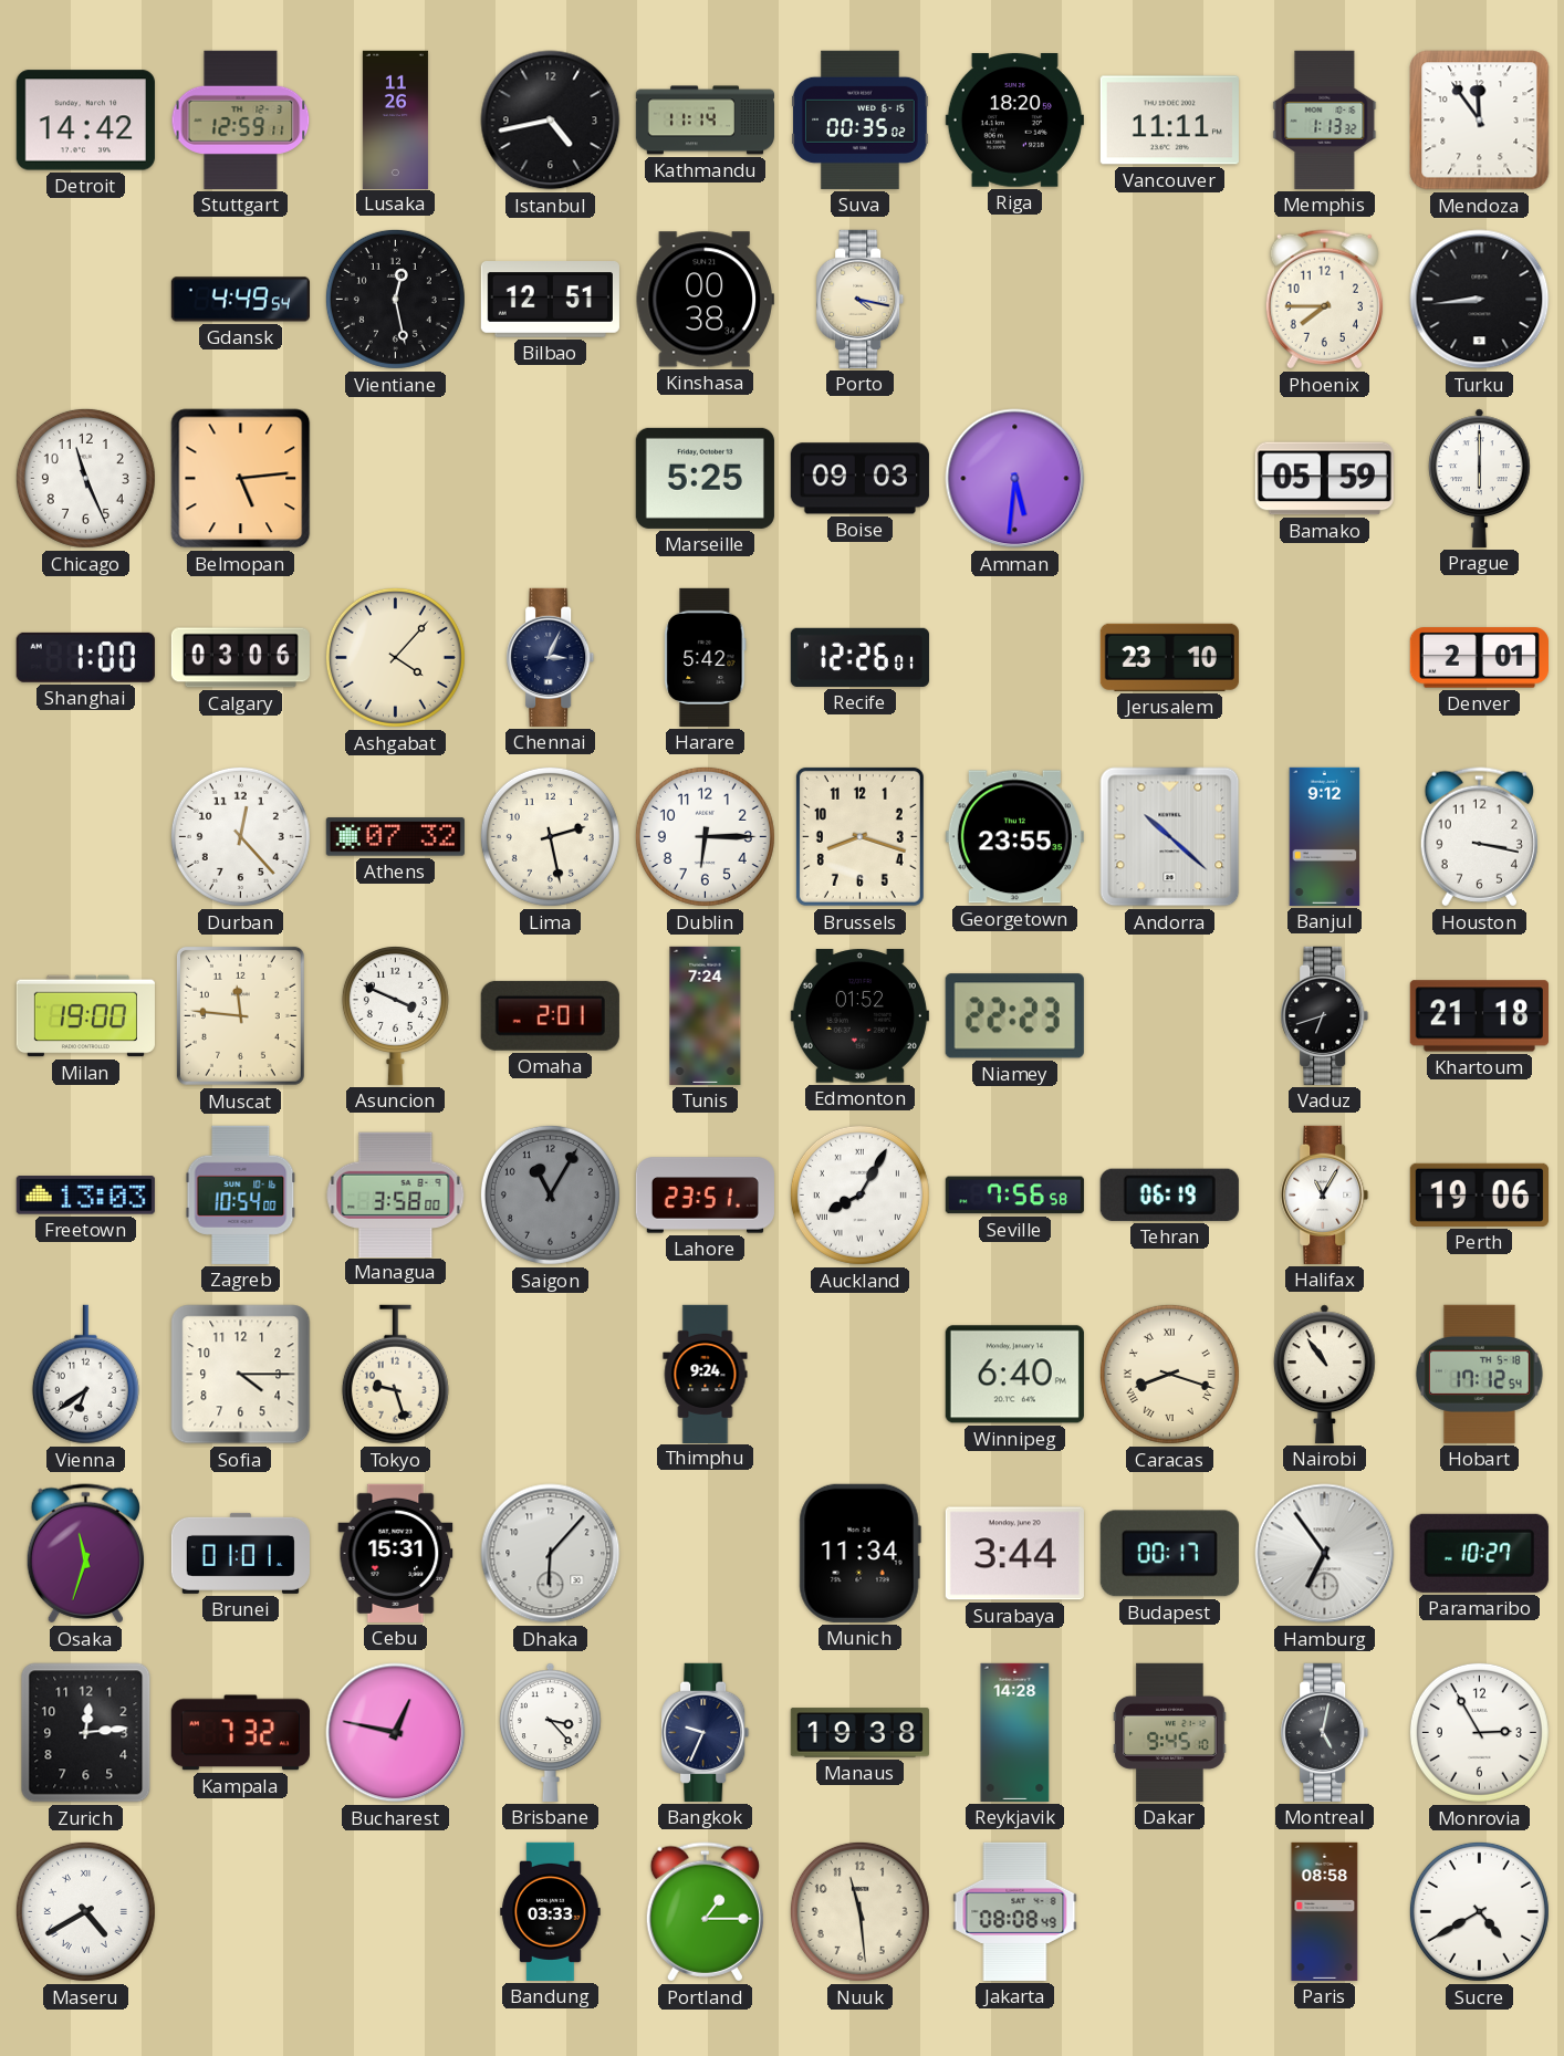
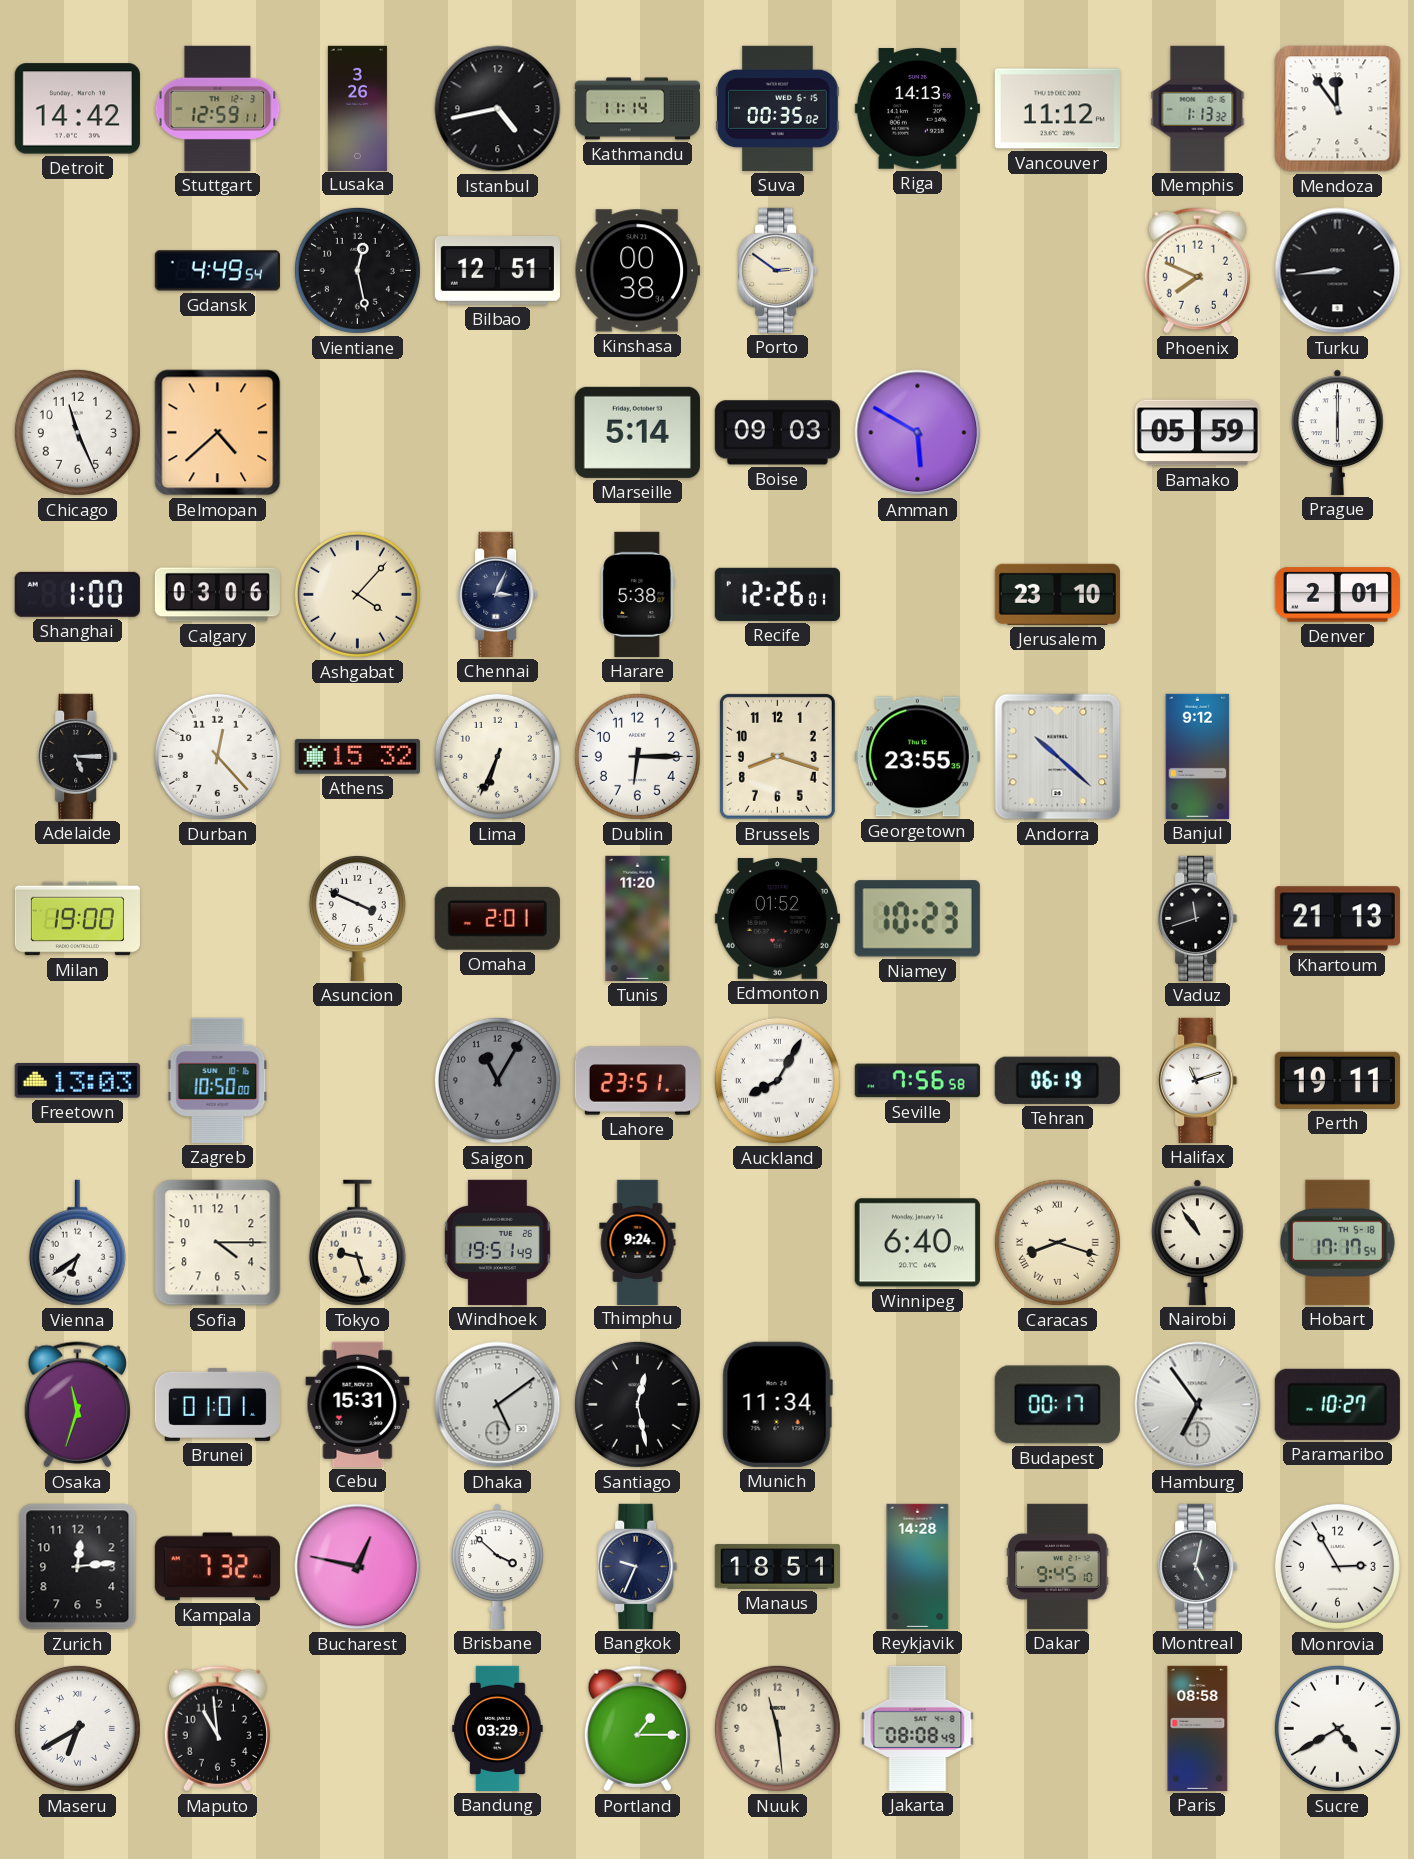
Lusaka: 11:26 -> 3:26 (357, 108)
Riga: 18:20 -> 14:13 (917, 109)
Vancouver: 11:11 -> 11:12 (1057, 109)
Porto: 4:17 -> 2:51 (778, 270)
Phoenix: 7:45 -> 7:49 (1197, 271)
Belmopan: 5:14 -> 4:38 (218, 433)
Marseille: 5:25 -> 5:14 (637, 432)
Amman: 5:31 -> 5:50 (918, 433)
Harare: 5:42 -> 5:38 (638, 594)
Adelaide: none -> 5:15 (78, 756)
Athens: 07:32 -> 15:32 (357, 757)
Lima: 2:28 -> 6:34 (497, 756)
Houston: 3:17 -> none (1479, 837)
Muscat: 11:46 -> none (240, 1015)
Tunis: 7:24 -> 11:20 (638, 918)
Niamey: 22:23 -> 10:23 (917, 919)
Vaduz: 6:42 -> 11:42 (1198, 918)
Khartoum: 21:18 -> 21:13 (1337, 919)
Zagreb: 10:54 -> 10:50 (218, 1080)
Managua: 3:58 -> none (396, 1194)
Halifax: 11:05 -> 11:12 (1198, 1080)
Perth: 19:06 -> 19:11 (1337, 1080)
Windhoek: none -> 19:51 (497, 1242)
Hobart: 17:12 -> 17:17 (1337, 1242)
Dhaka: 6:07 -> 5:09 (498, 1405)
Santiago: none -> 12:28 (637, 1404)
Surabaya: 3:44 -> none (1014, 1554)
Brisbane: 3:23 -> 3:52 (498, 1566)
Manaus: 19:38 -> 18:51 (777, 1567)
Maseru: 4:40 -> 6:40 (77, 1728)
Maputo: none -> 10:59 (217, 1729)
Bandung: 03:33 -> 03:29 (498, 1728)
